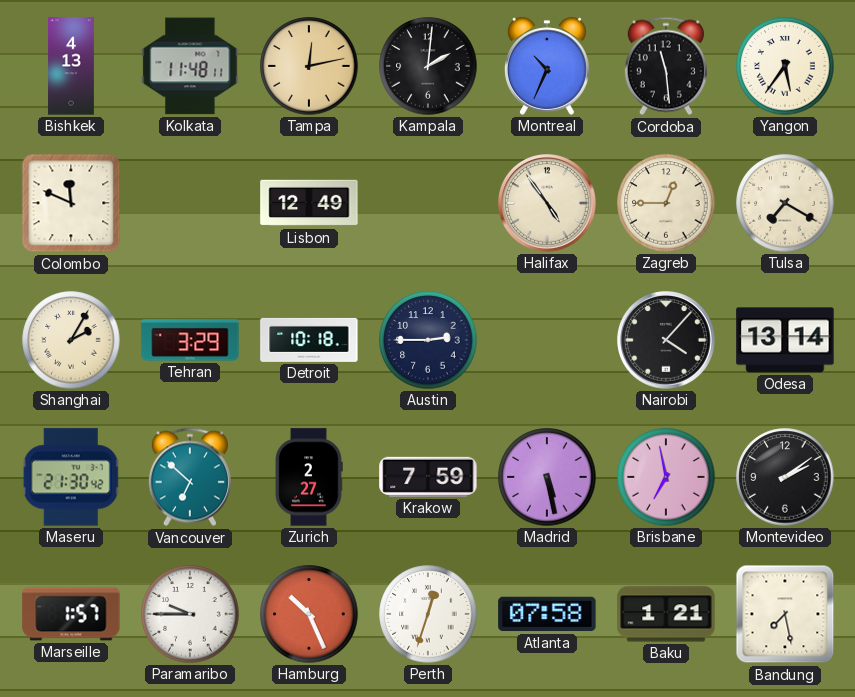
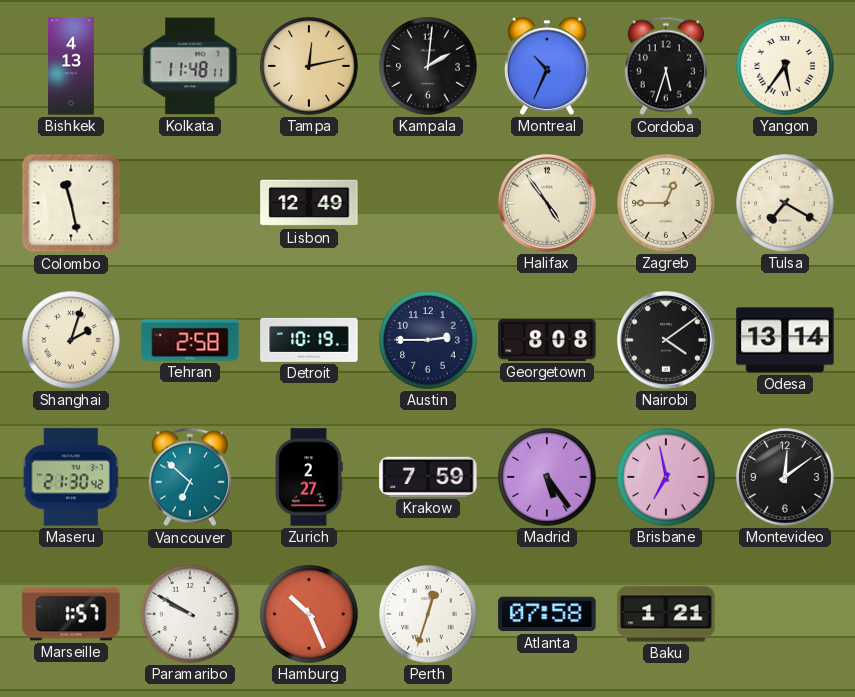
Cordoba: 11:29 -> 5:33 (666, 66)
Colombo: 11:49 -> 11:28 (71, 203)
Shanghai: 2:05 -> 2:03 (71, 340)
Tehran: 3:29 -> 2:58 (190, 340)
Detroit: 10:18 -> 10:19 (309, 340)
Georgetown: none -> 8:08 (547, 340)
Nairobi: 4:07 -> 4:09 (667, 341)
Madrid: 5:28 -> 5:24 (547, 477)
Montevideo: 2:09 -> 12:09 (785, 477)
Paramaribo: 9:45 -> 9:50 (190, 614)
Bandung: 7:28 -> none (785, 614)
